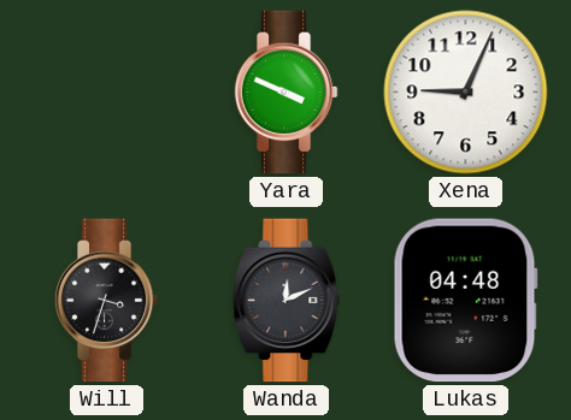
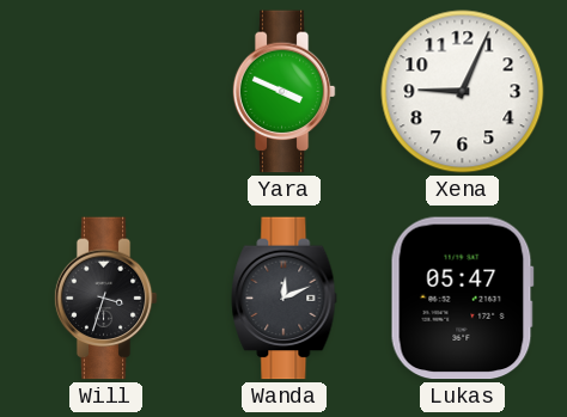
Lukas: 04:48 -> 05:47 (462, 299)
